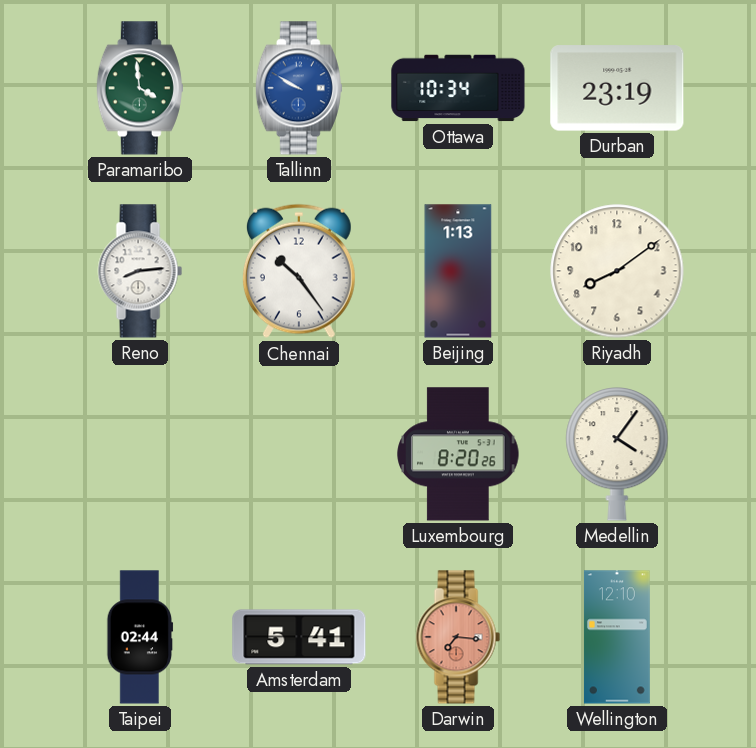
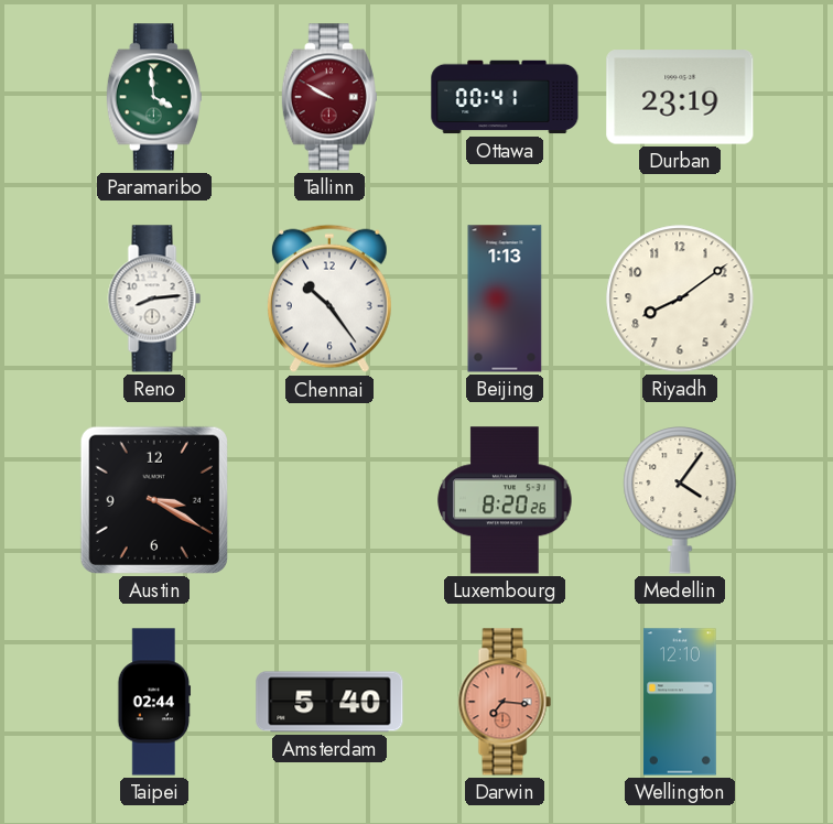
Tallinn dial: blue -> burgundy (329, 97)
Ottawa: 10:34 -> 00:41 (505, 97)
Austin: none -> 3:20 (154, 500)
Amsterdam: 5:41 -> 5:40 (329, 702)
